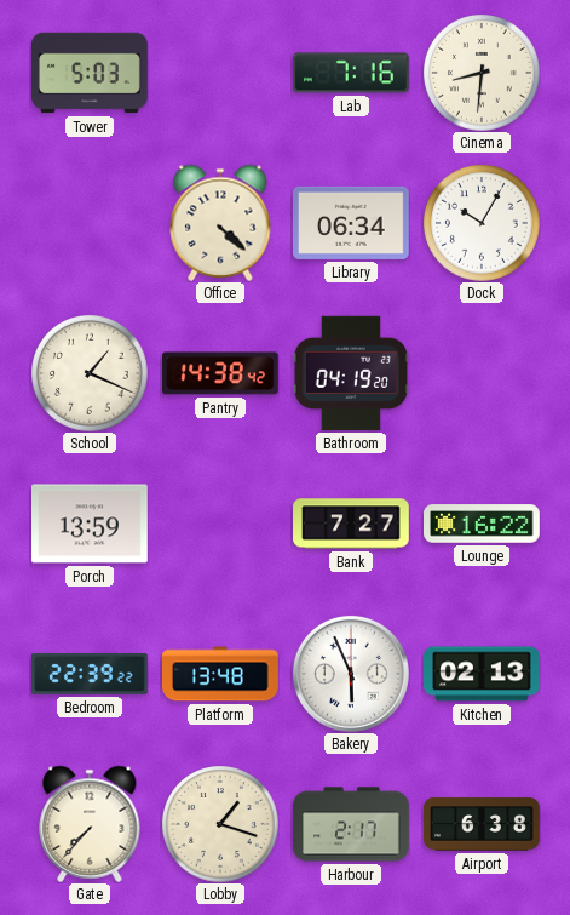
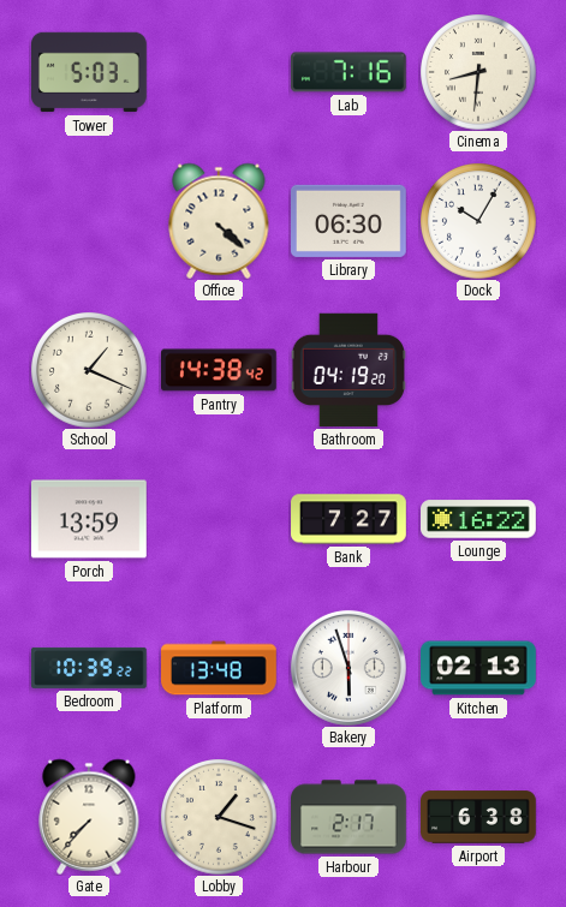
Library: 06:34 -> 06:30 (350, 221)
Bedroom: 22:39 -> 10:39 (90, 668)
Bakery: 5:56 -> 5:57 (348, 668)
